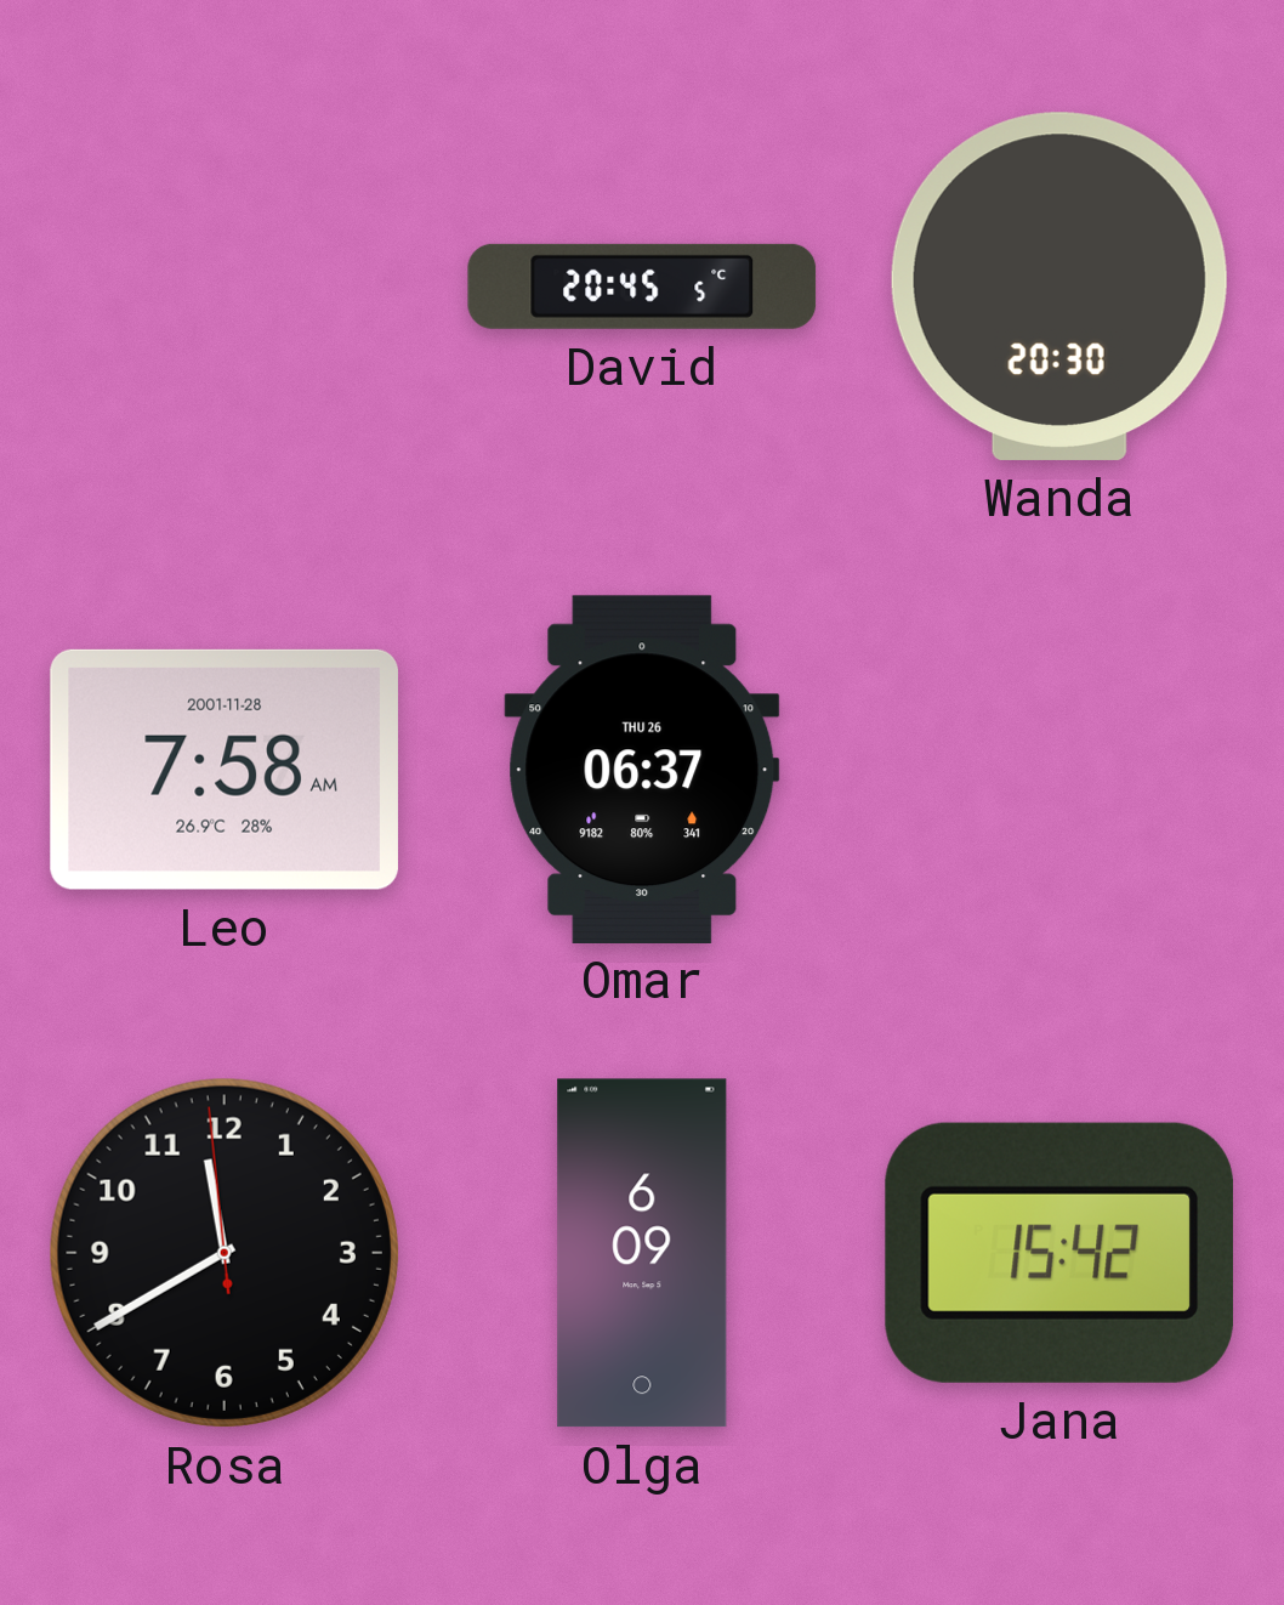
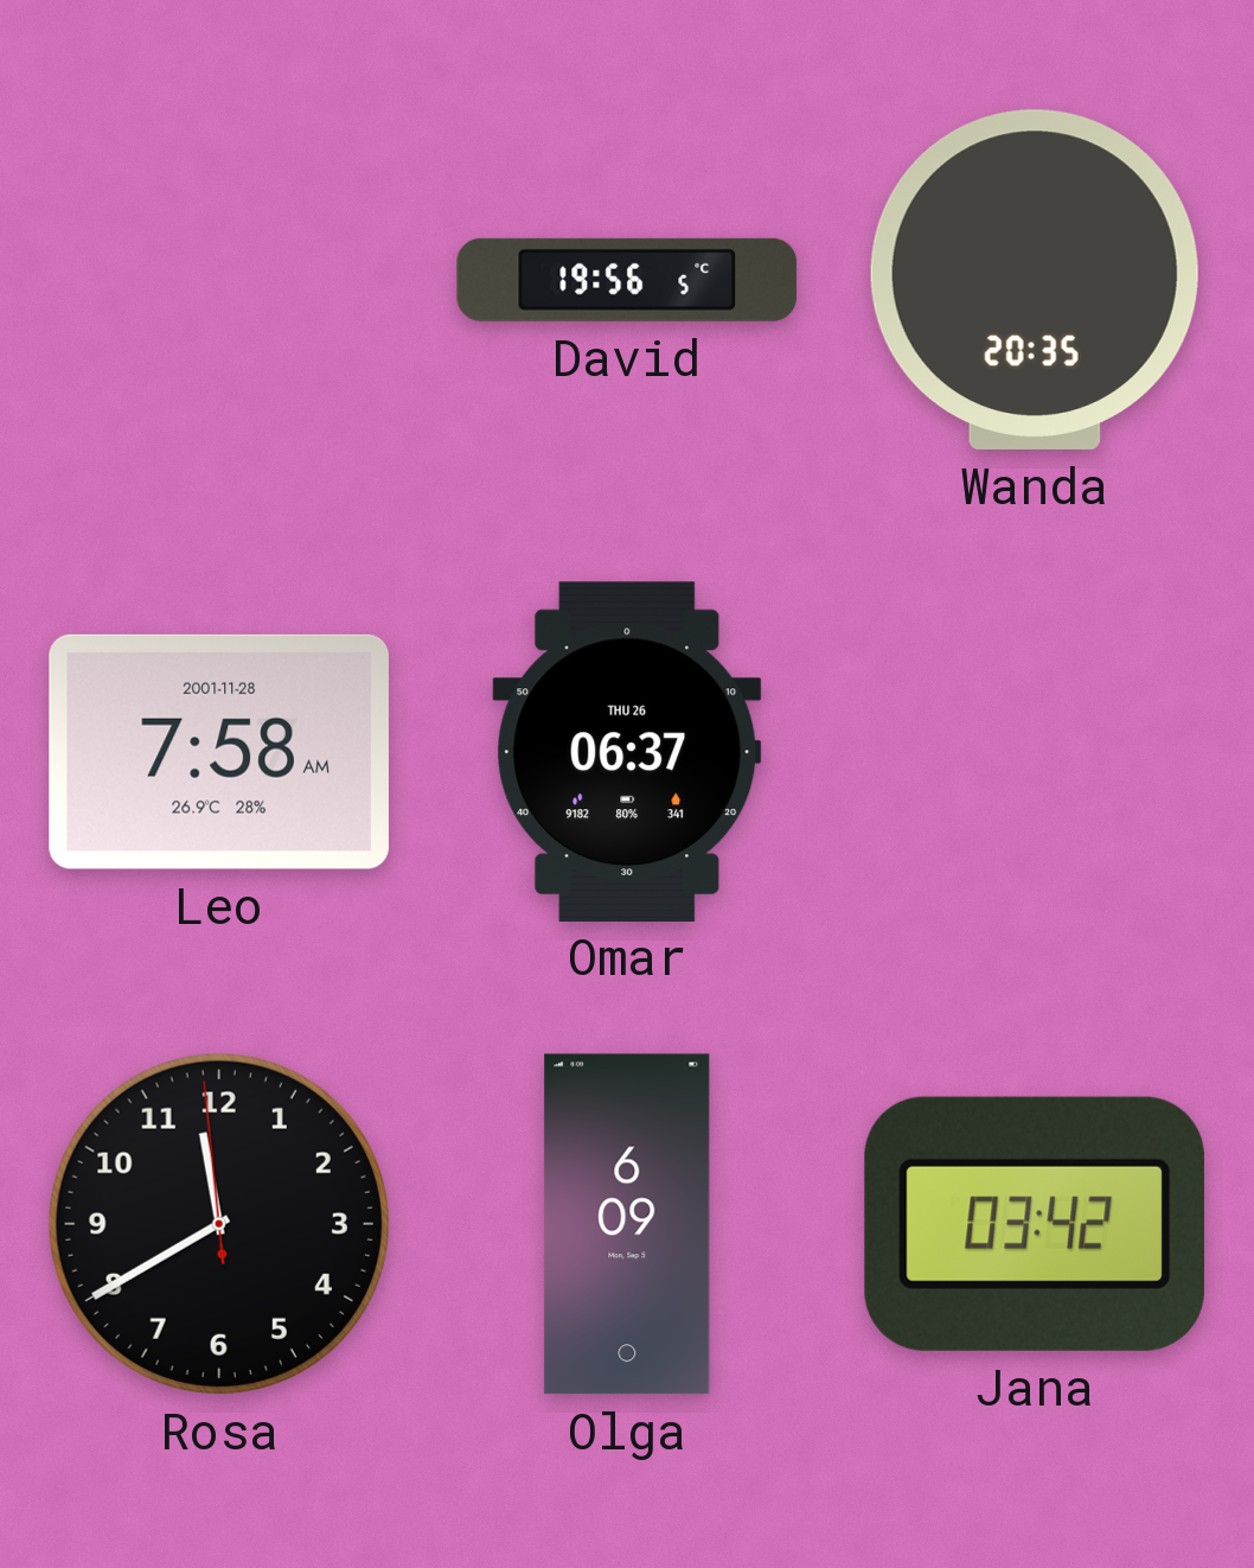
David: 20:45 -> 19:56 (627, 280)
Wanda: 20:30 -> 20:35 (1035, 280)
Jana: 15:42 -> 03:42 (1035, 1224)
